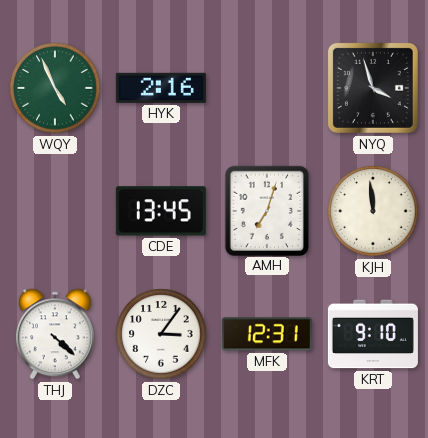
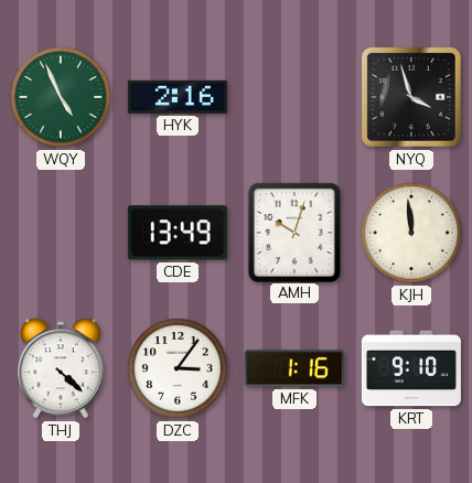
CDE: 13:45 -> 13:49 (178, 233)
AMH: 7:03 -> 10:03 (293, 232)
MFK: 12:31 -> 1:16 (294, 368)
